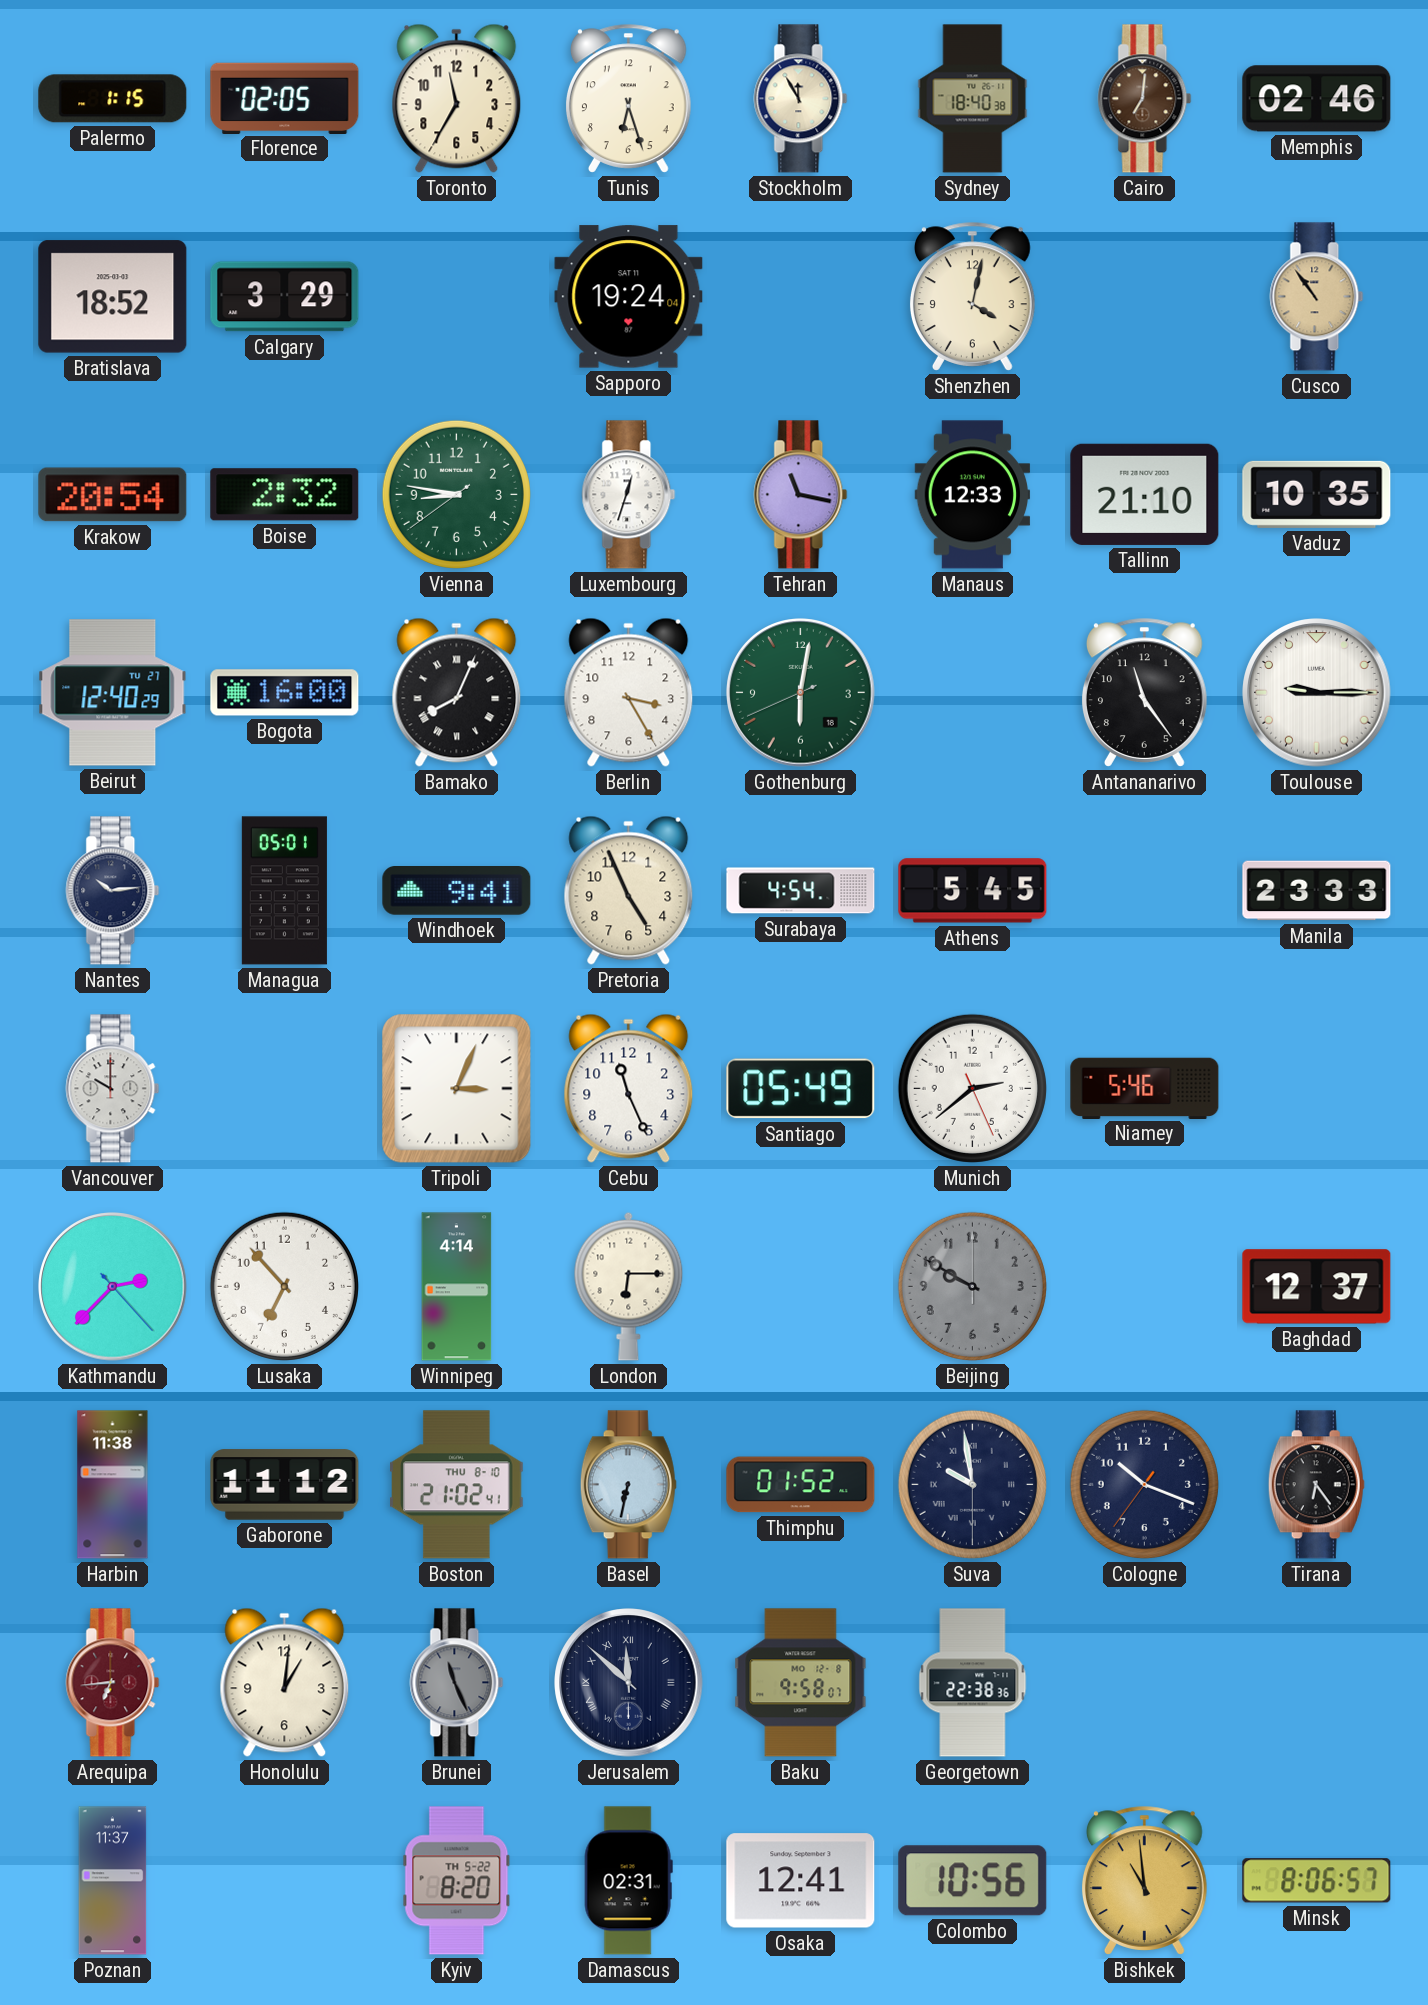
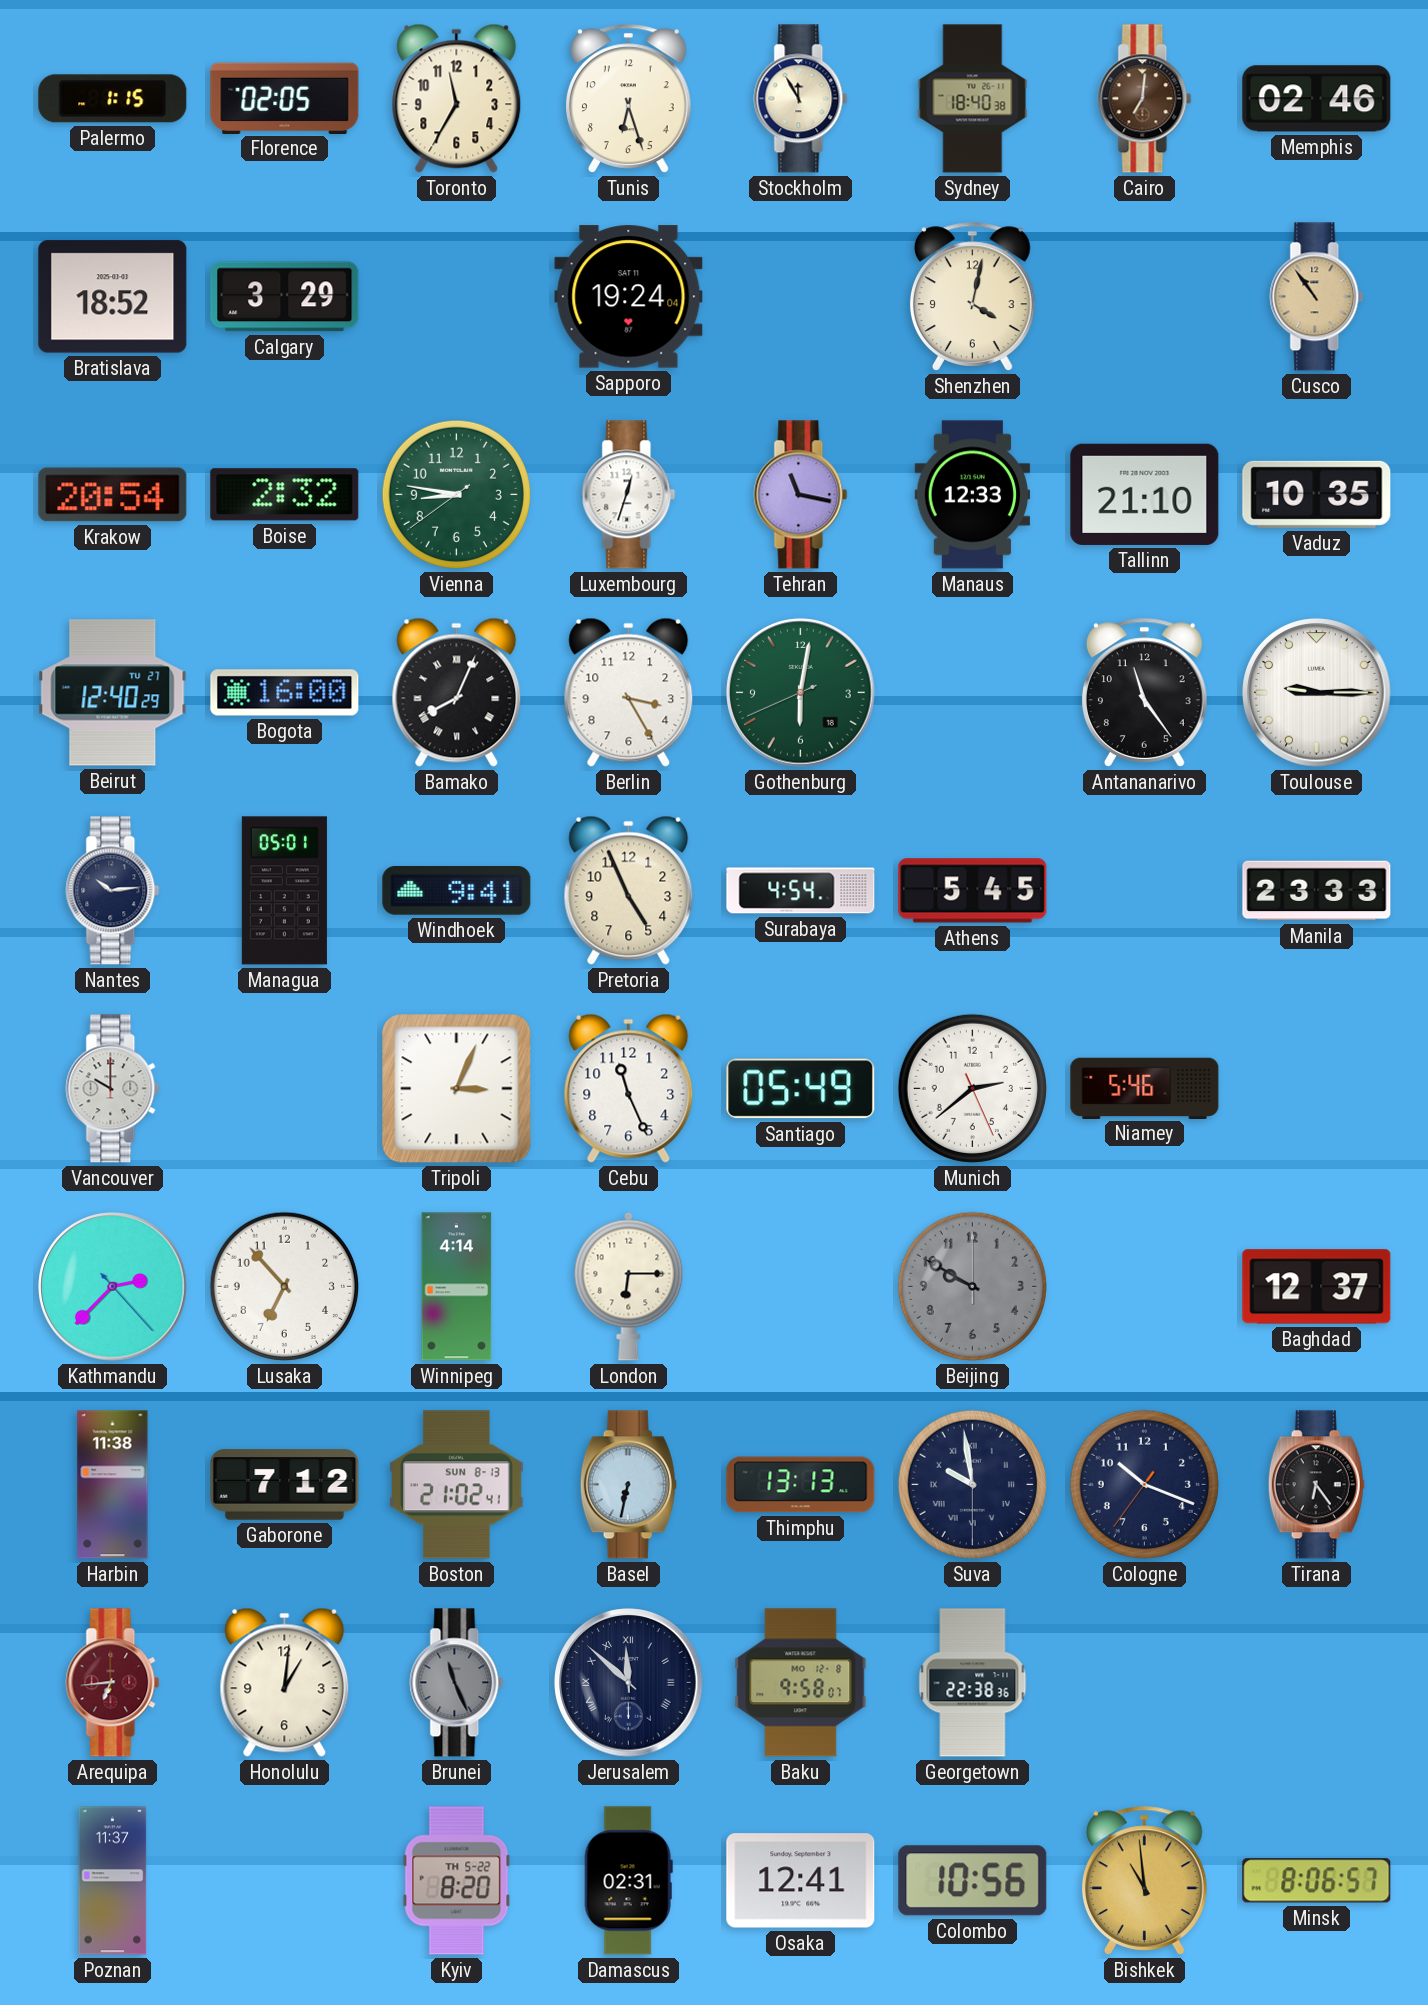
Gaborone: 11:12 -> 7:12 (285, 1485)
Boston date: THU 8-10 -> SUN 8-13 (457, 1485)
Thimphu: 01:52 -> 13:13 (801, 1485)
